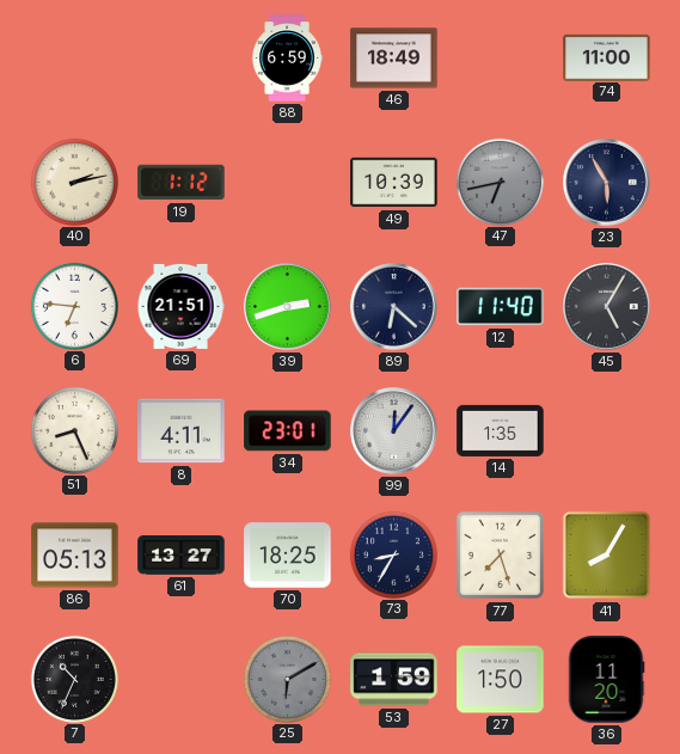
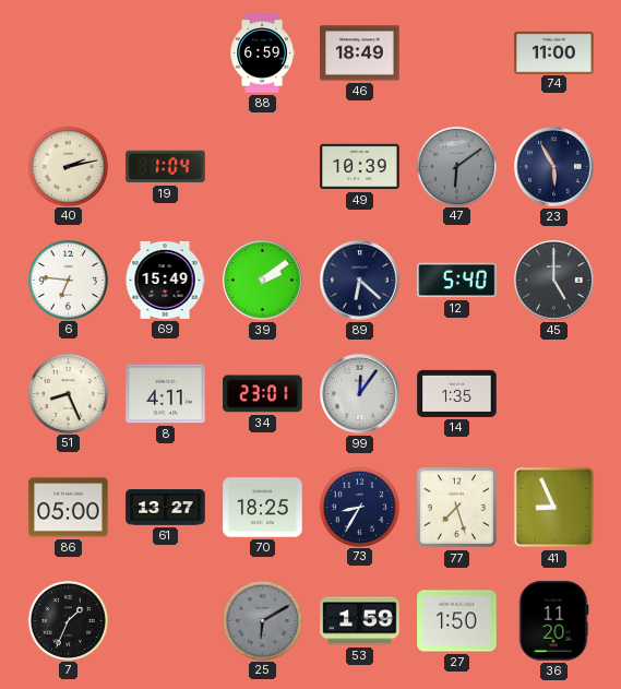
19: 1:12 -> 1:04 (166, 167)
47: 6:43 -> 6:09 (456, 166)
69: 21:51 -> 15:49 (165, 280)
39: 2:42 -> 2:09 (263, 281)
12: 11:40 -> 5:40 (457, 281)
45: 5:05 -> 5:00 (554, 281)
86: 05:13 -> 05:00 (69, 508)
41: 8:05 -> 8:56 (554, 508)
7: 10:34 -> 1:34 (68, 620)
